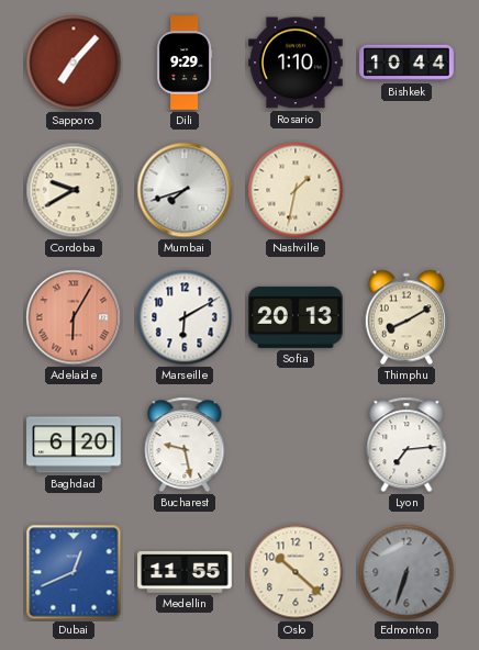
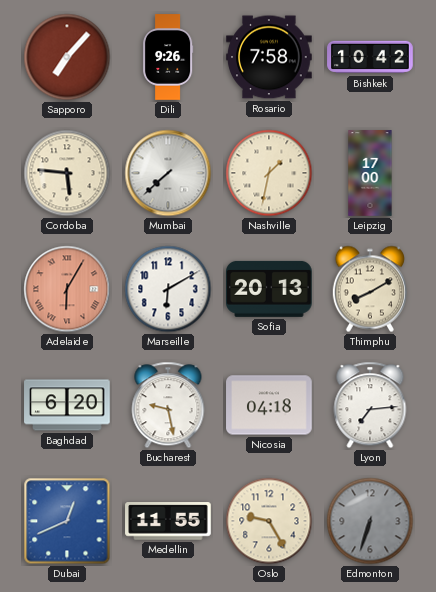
Dili: 9:29 -> 9:26 (168, 57)
Rosario: 1:10 -> 7:58 (269, 57)
Bishkek: 10:44 -> 10:42 (370, 57)
Cordoba: 9:40 -> 5:46 (67, 173)
Mumbai: 7:42 -> 7:38 (168, 173)
Leipzig: none -> 17:00 (370, 173)
Nicosia: none -> 04:18 (269, 405)
Oslo: 10:22 -> 9:25 (269, 521)
